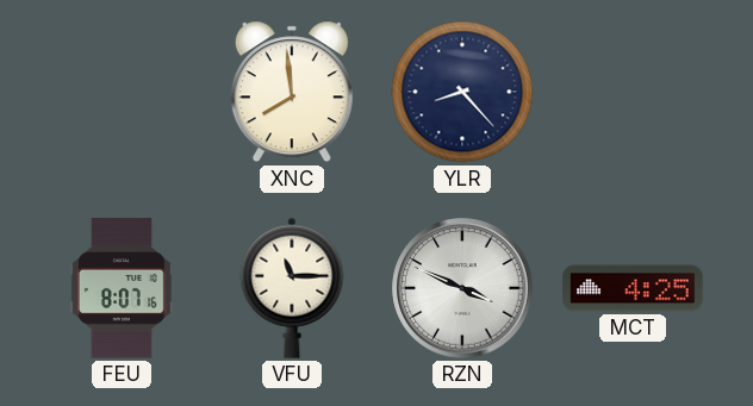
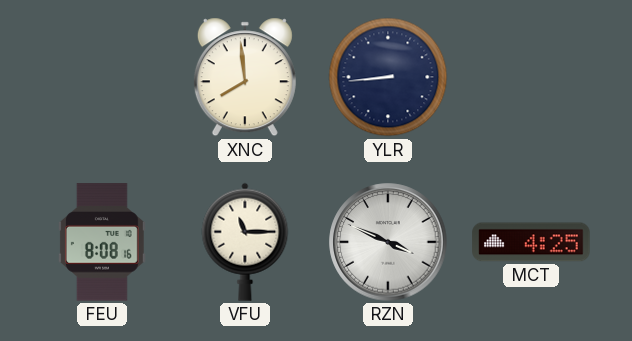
YLR: 8:23 -> 8:44 (388, 77)
FEU: 8:07 -> 8:08 (102, 242)
